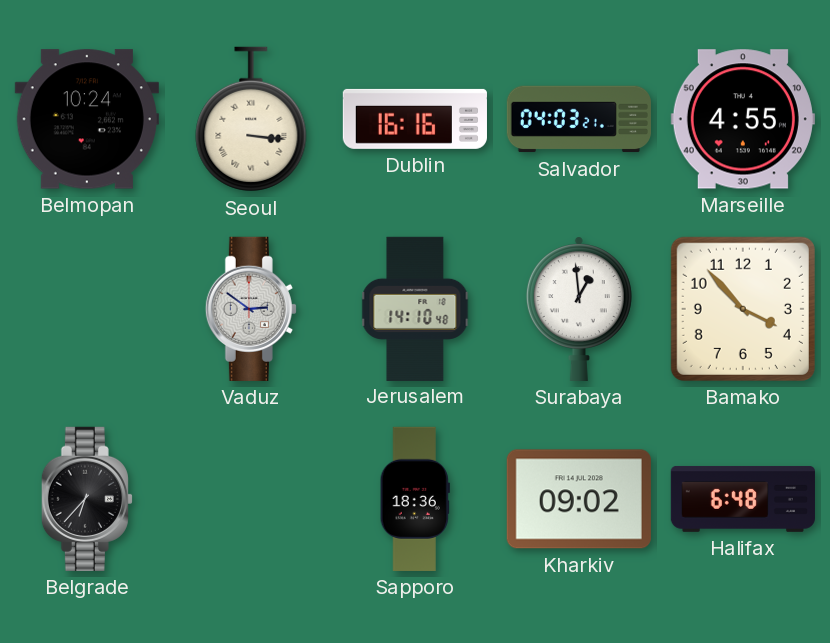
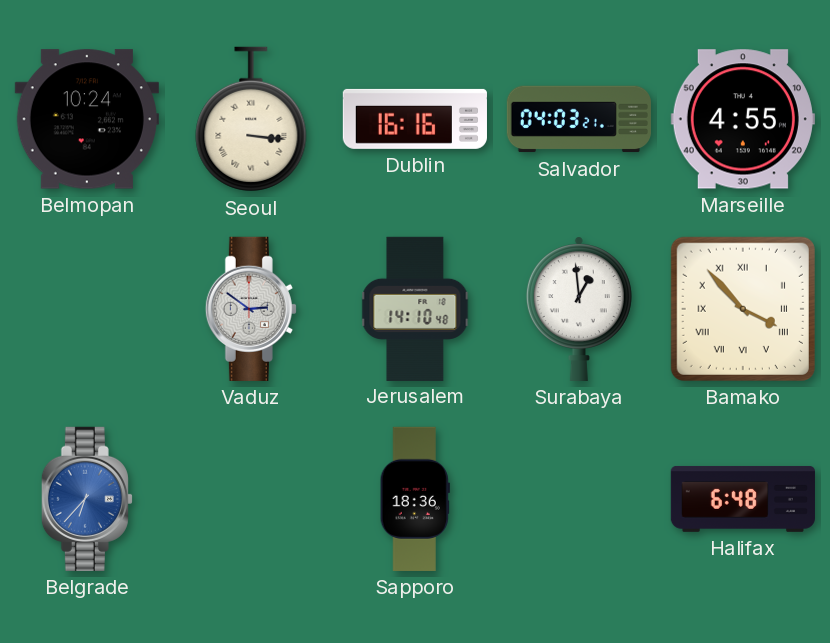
Bamako numerals: Arabic -> Roman (743, 309)
Belgrade dial: black -> blue (87, 499)
Kharkiv: 09:02 -> none (579, 499)
